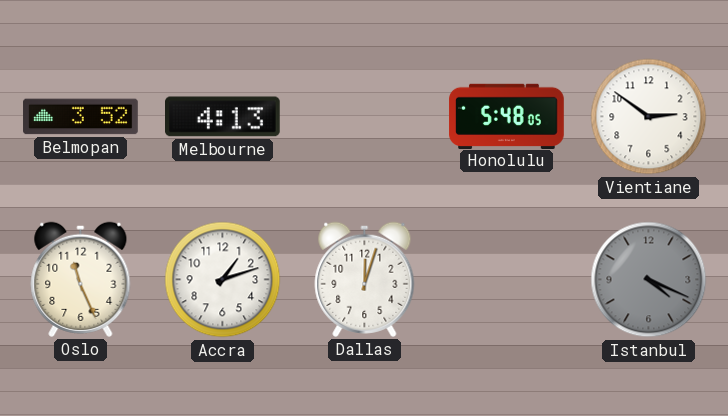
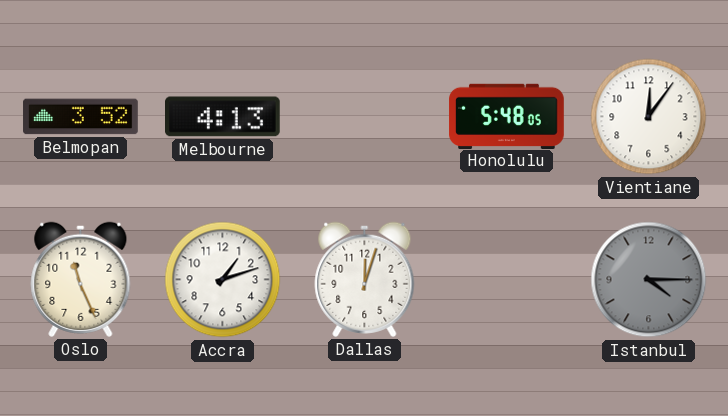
Vientiane: 2:51 -> 12:06 (649, 117)
Istanbul: 4:19 -> 4:15 (649, 280)
